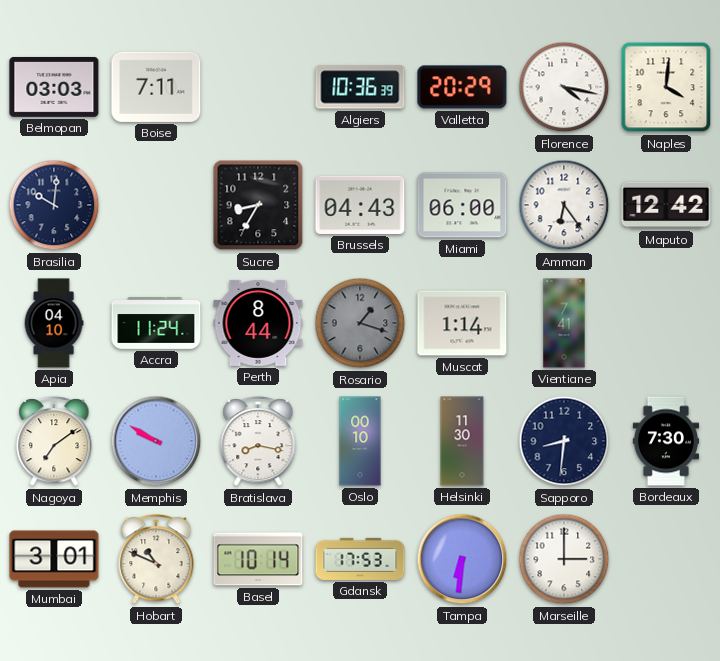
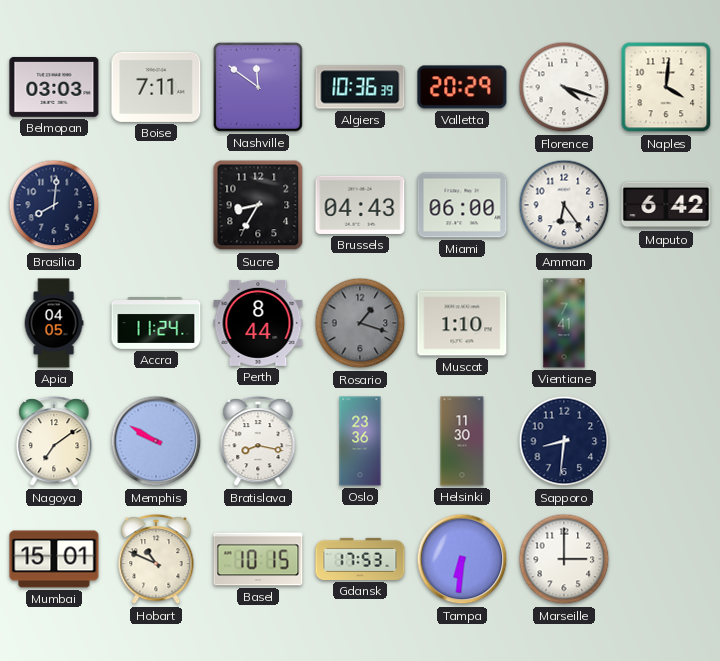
Nashville: none -> 11:51 (258, 87)
Florence: 4:17 -> 4:18 (564, 87)
Brasilia: 10:01 -> 8:01 (54, 205)
Maputo: 12:42 -> 6:42 (666, 205)
Apia: 04:10 -> 04:05 (54, 323)
Muscat: 1:14 -> 1:10 (462, 323)
Oslo: 00:10 -> 23:36 (360, 441)
Bordeaux: 7:30 -> none (666, 441)
Mumbai: 3:01 -> 15:01 (54, 559)
Basel: 10:14 -> 10:15 (258, 559)
